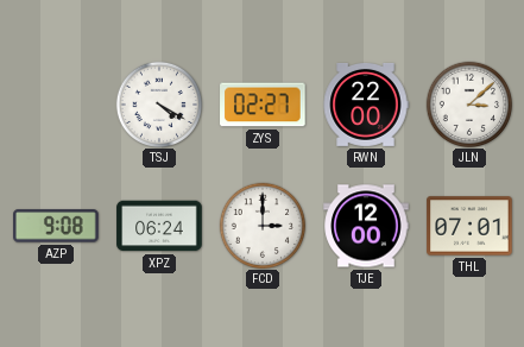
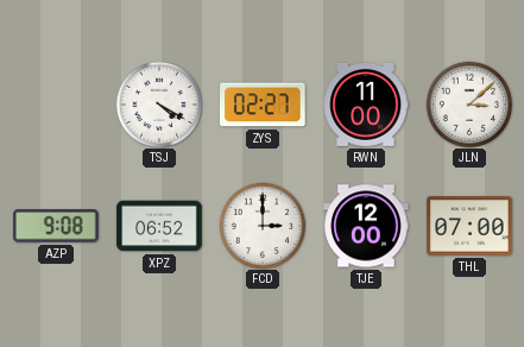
RWN: 22:00 -> 11:00 (366, 105)
XPZ: 06:24 -> 06:52 (159, 226)
THL: 07:01 -> 07:00 (469, 226)
